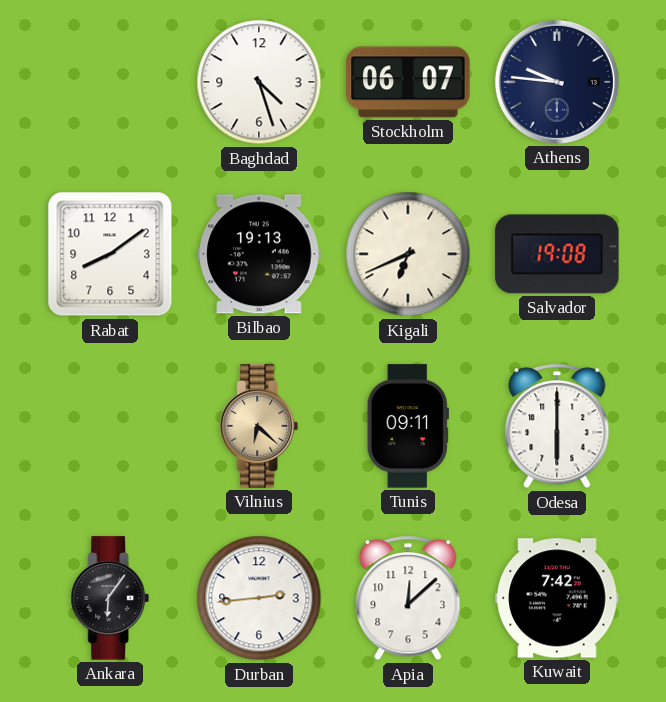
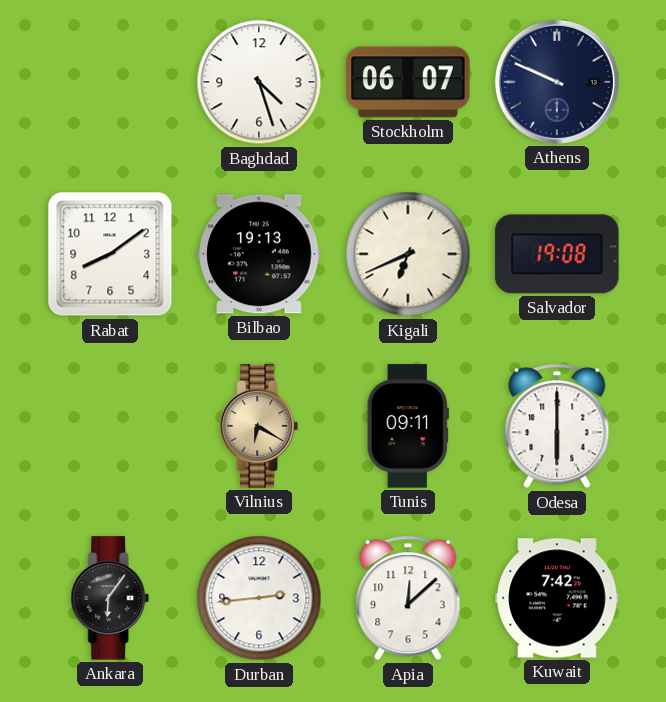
Athens: 9:46 -> 9:49 (557, 82)
Vilnius: 6:22 -> 6:20 (259, 426)
